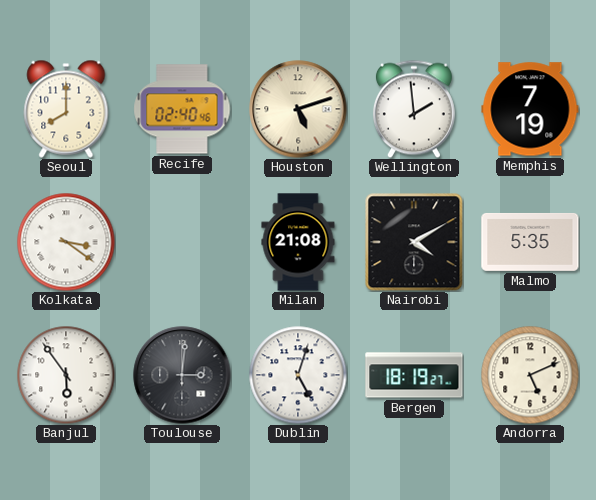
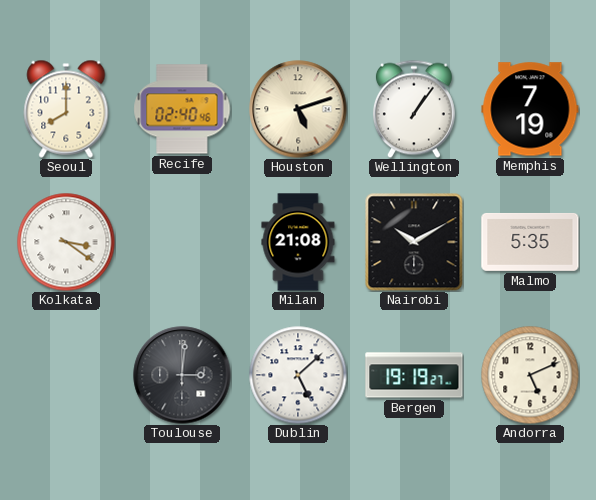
Wellington: 1:59 -> 1:06 (414, 109)
Nairobi: 4:10 -> 10:10 (414, 242)
Banjul: 5:54 -> none (66, 375)
Dublin: 5:03 -> 5:08 (298, 375)
Bergen: 18:19 -> 19:19 (414, 375)
